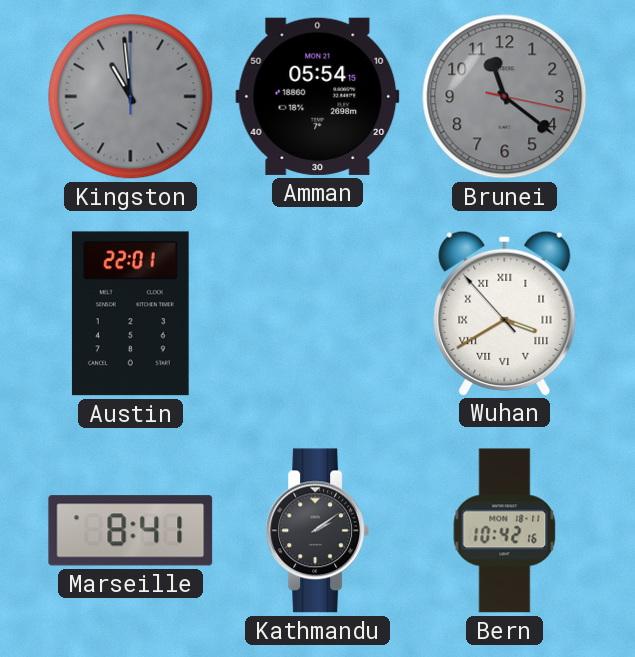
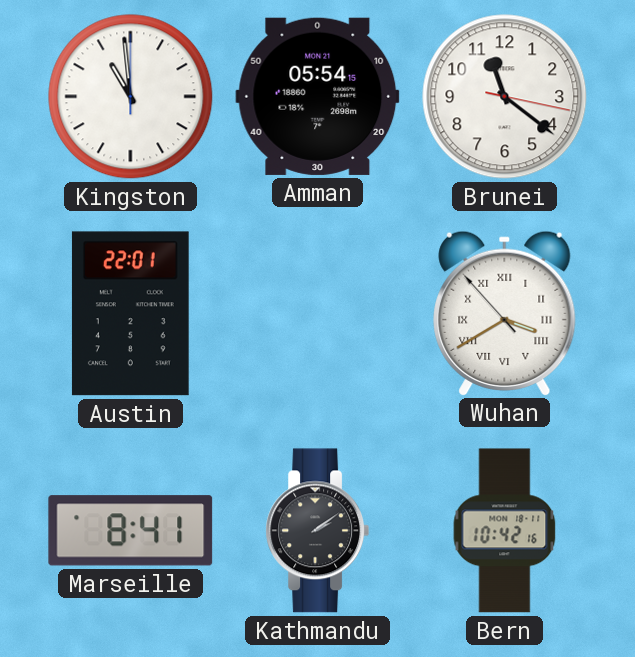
Kingston dial: grey -> white (131, 97)
Brunei dial: grey -> white (505, 97)
